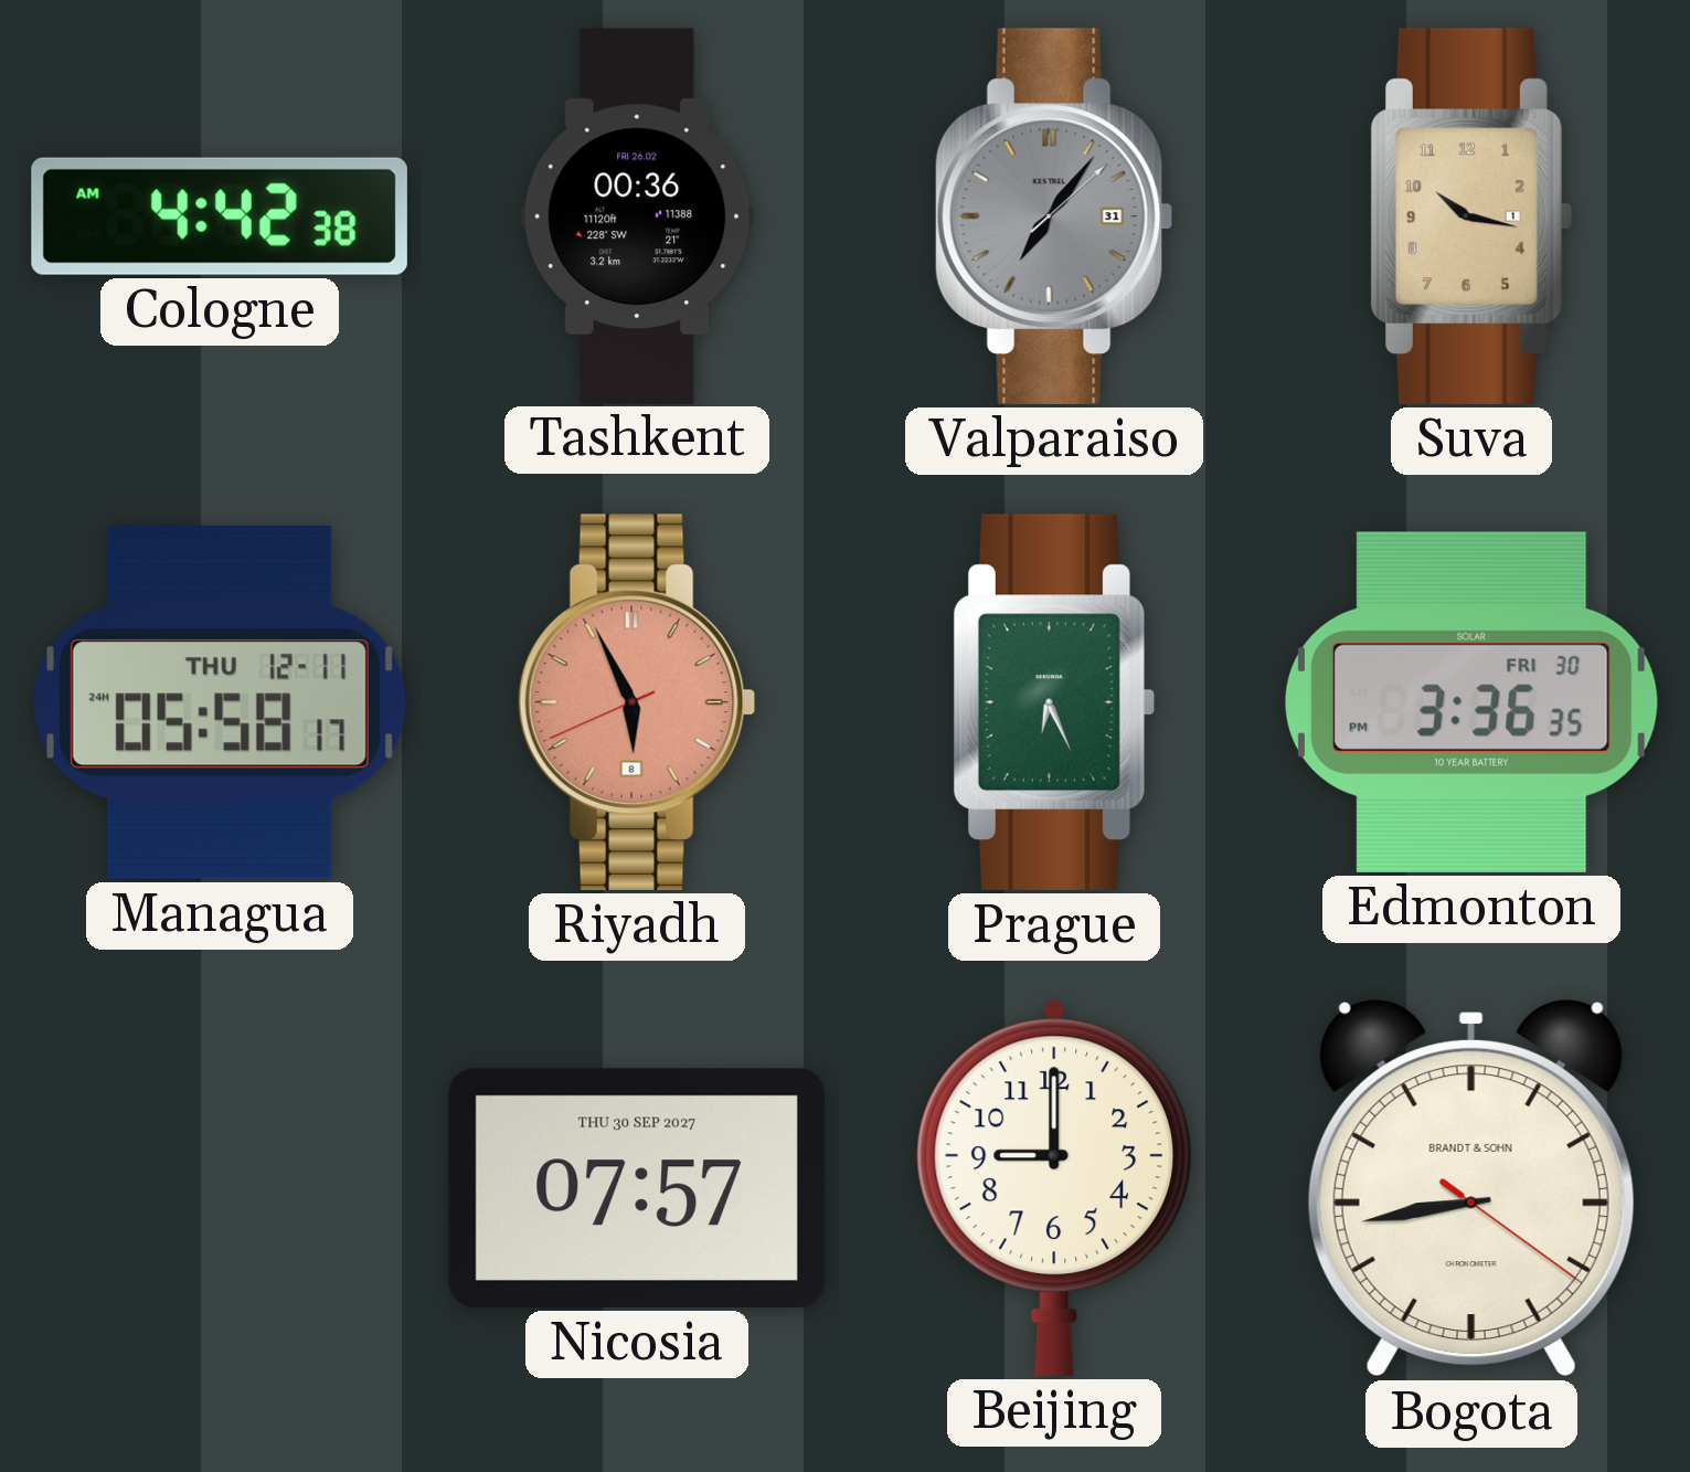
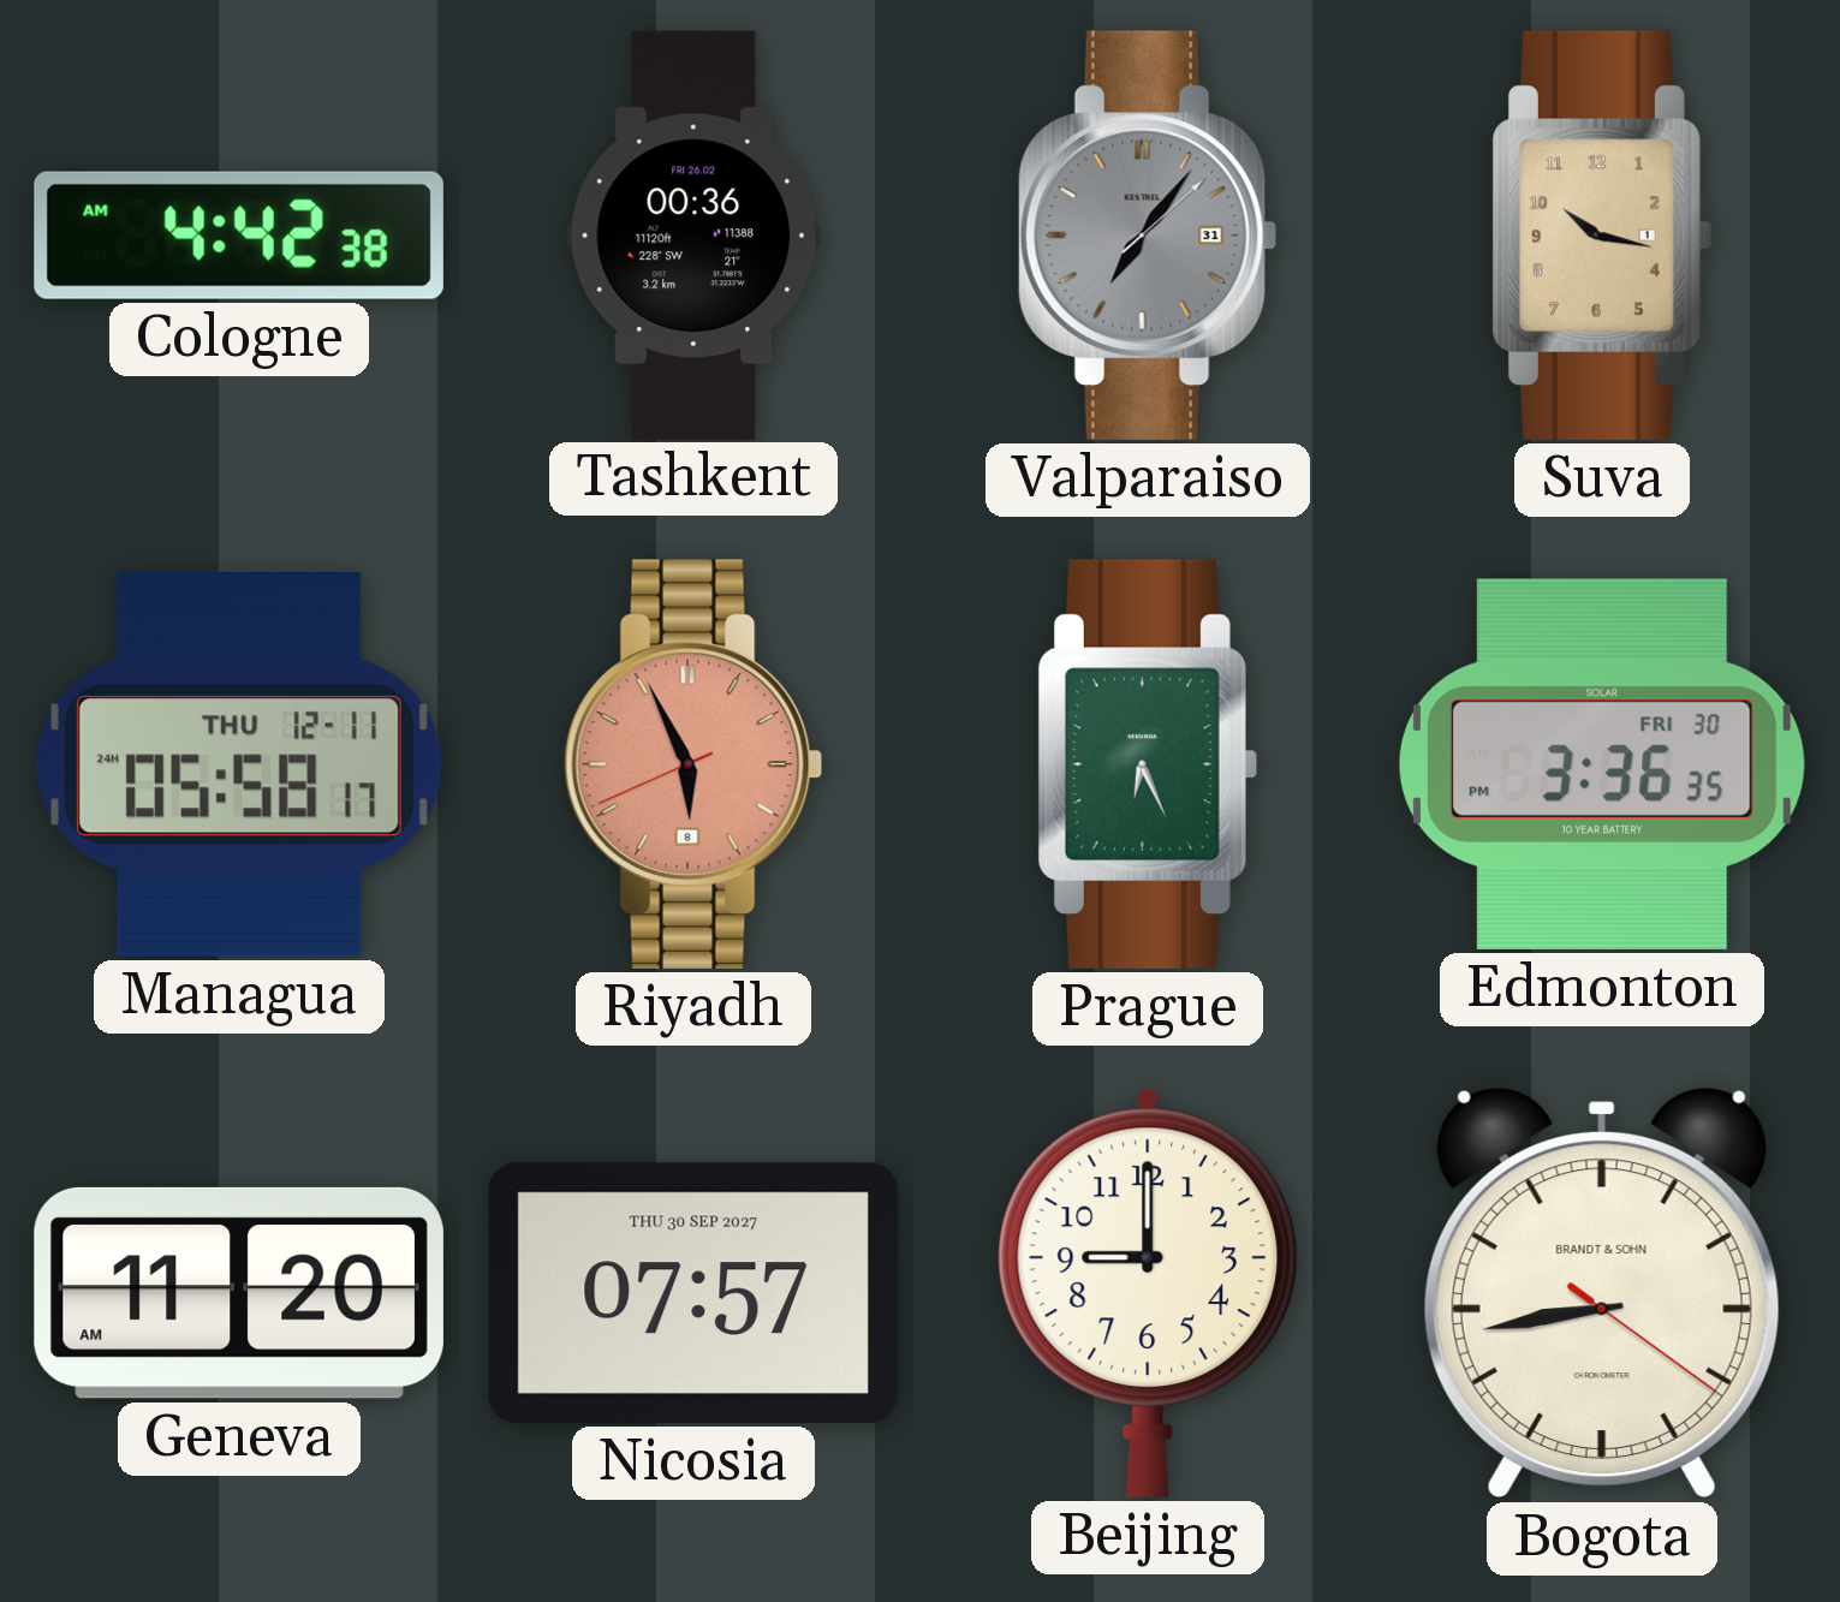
Geneva: none -> 11:20 (239, 1293)
